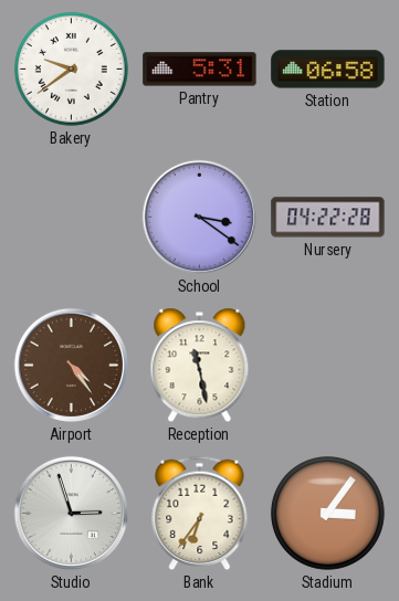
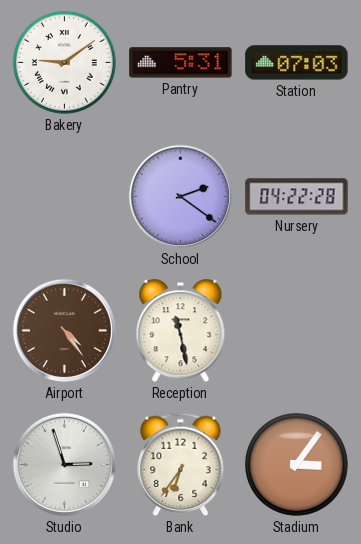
Bakery: 9:39 -> 9:09 (64, 62)
Station: 06:58 -> 07:03 (297, 63)
School: 3:21 -> 2:21 (180, 196)
